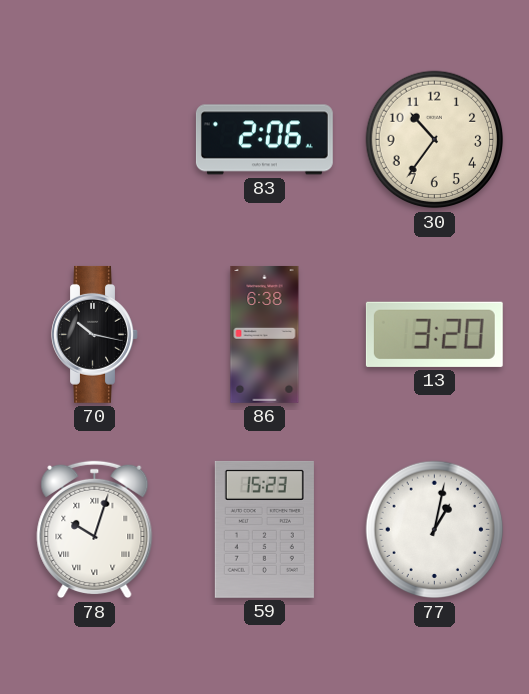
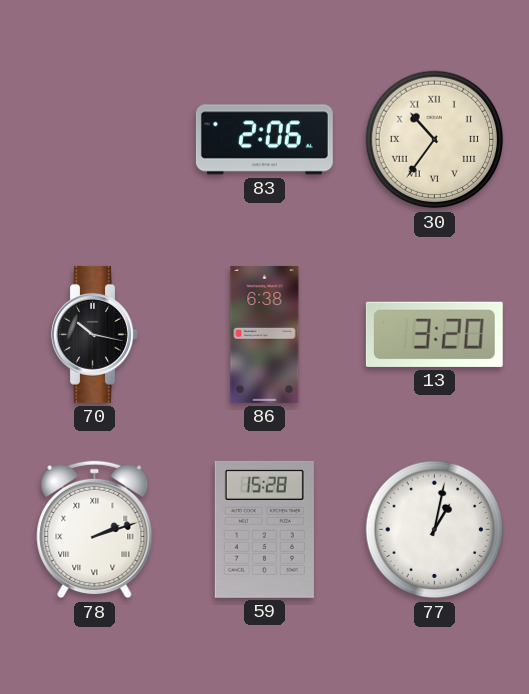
30 numerals: Arabic -> Roman (435, 140)
78: 10:03 -> 2:12 (95, 530)
59: 15:23 -> 15:28 (264, 529)
